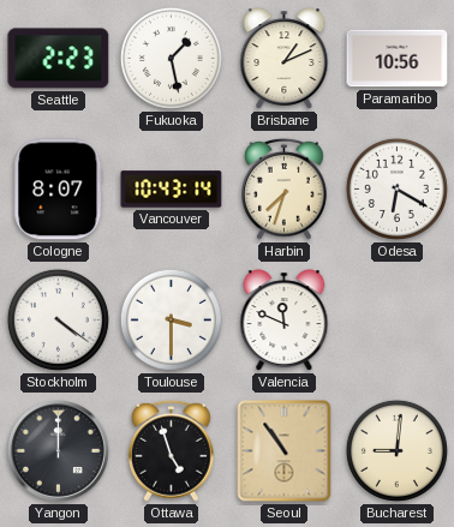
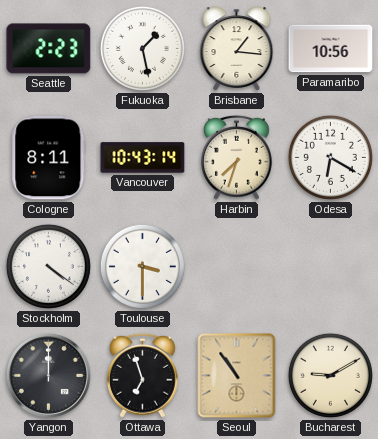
Brisbane: 1:11 -> 1:16 (237, 49)
Cologne: 8:07 -> 8:11 (49, 158)
Valencia: 11:49 -> none (285, 321)
Ottawa: 4:57 -> 6:57 (143, 375)
Bucharest: 9:01 -> 9:10 (330, 375)
